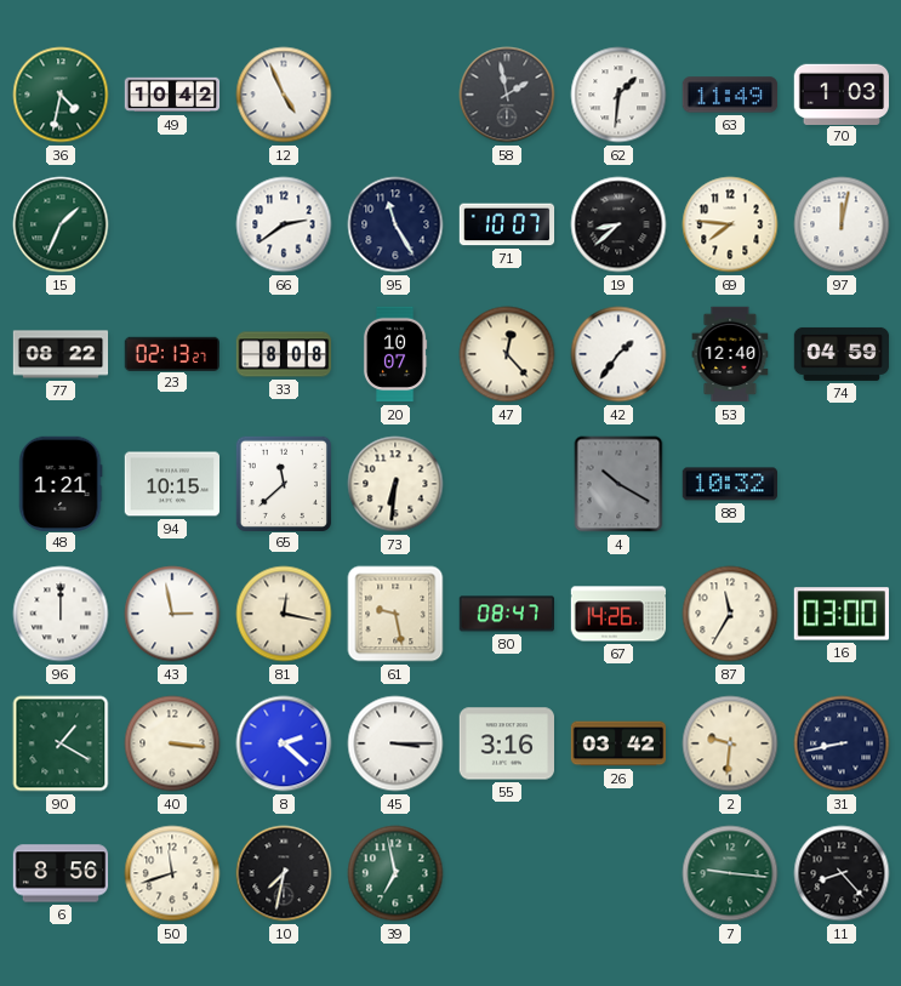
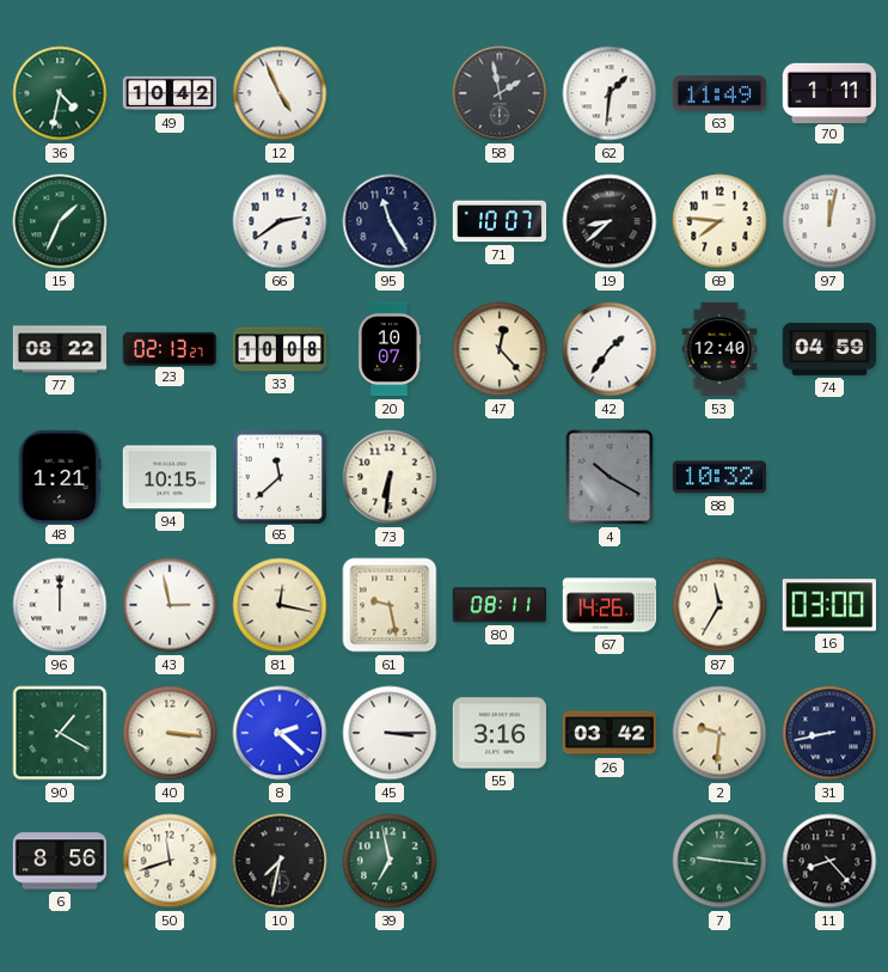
70: 1:03 -> 1:11 (828, 92)
33: 8:08 -> 10:08 (280, 349)
80: 08:47 -> 08:11 (500, 605)
